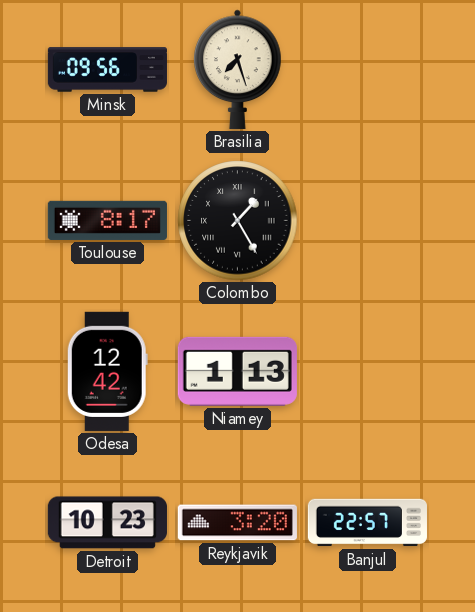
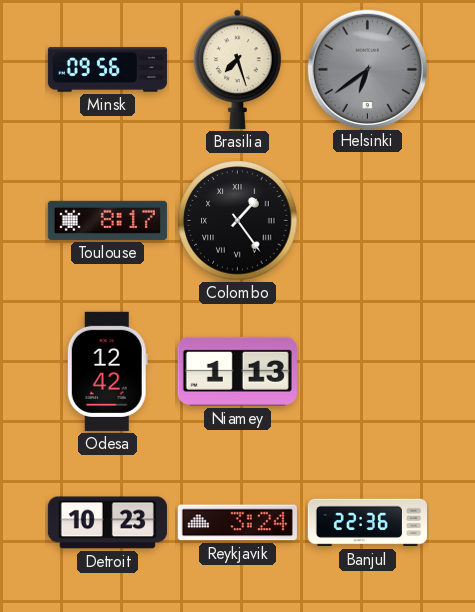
Helsinki: none -> 6:39 (367, 69)
Colombo: 1:25 -> 1:24 (238, 221)
Reykjavik: 3:20 -> 3:24 (237, 523)
Banjul: 22:57 -> 22:36 (367, 523)
